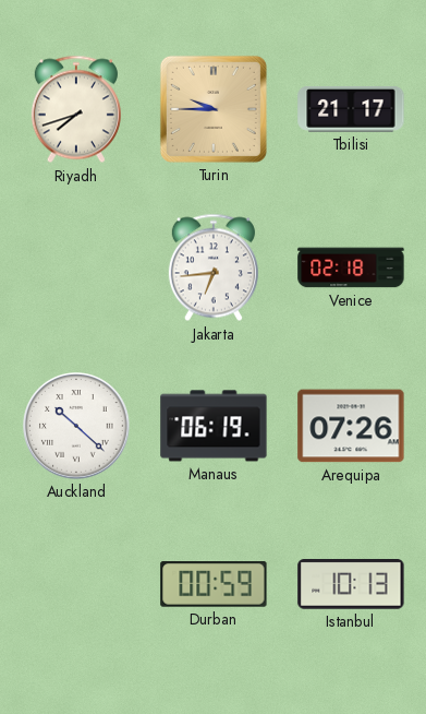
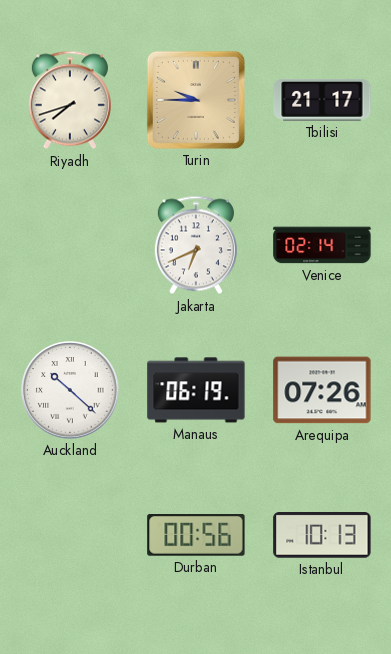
Jakarta: 6:44 -> 6:41 (196, 245)
Venice: 02:18 -> 02:14 (322, 245)
Durban: 00:59 -> 00:56 (196, 536)
